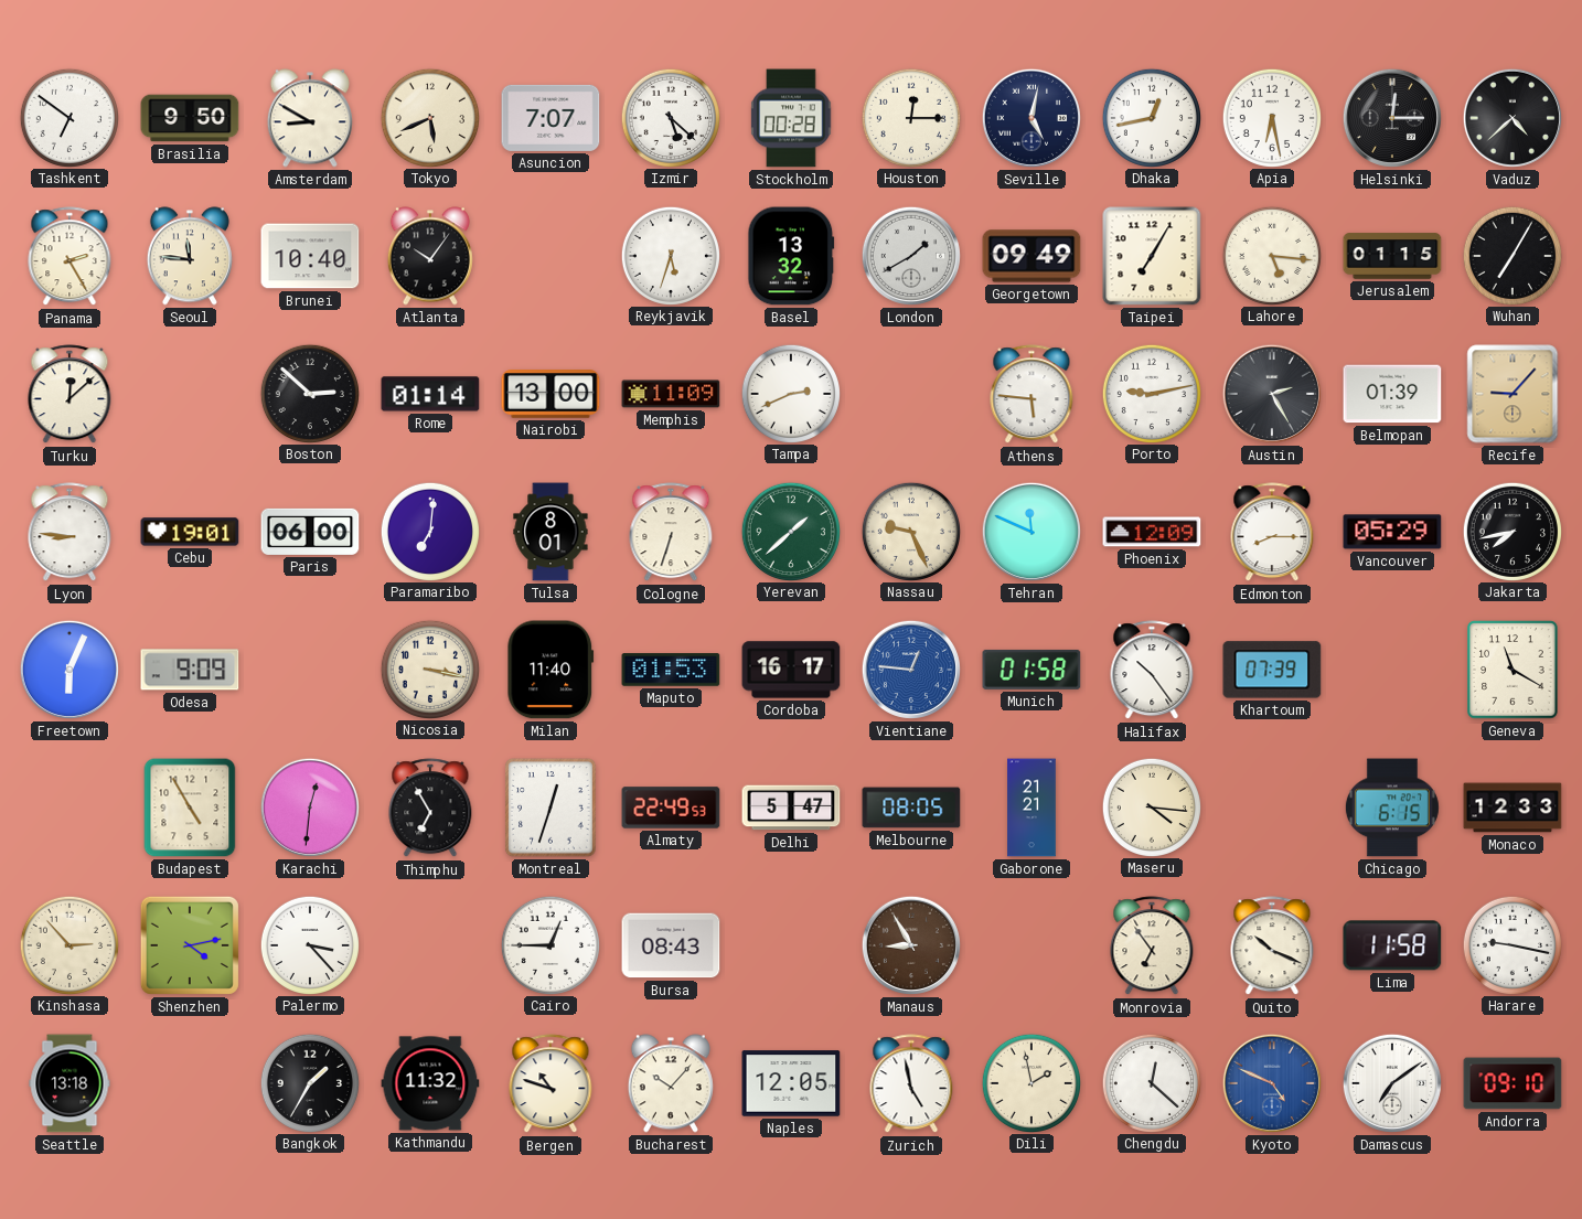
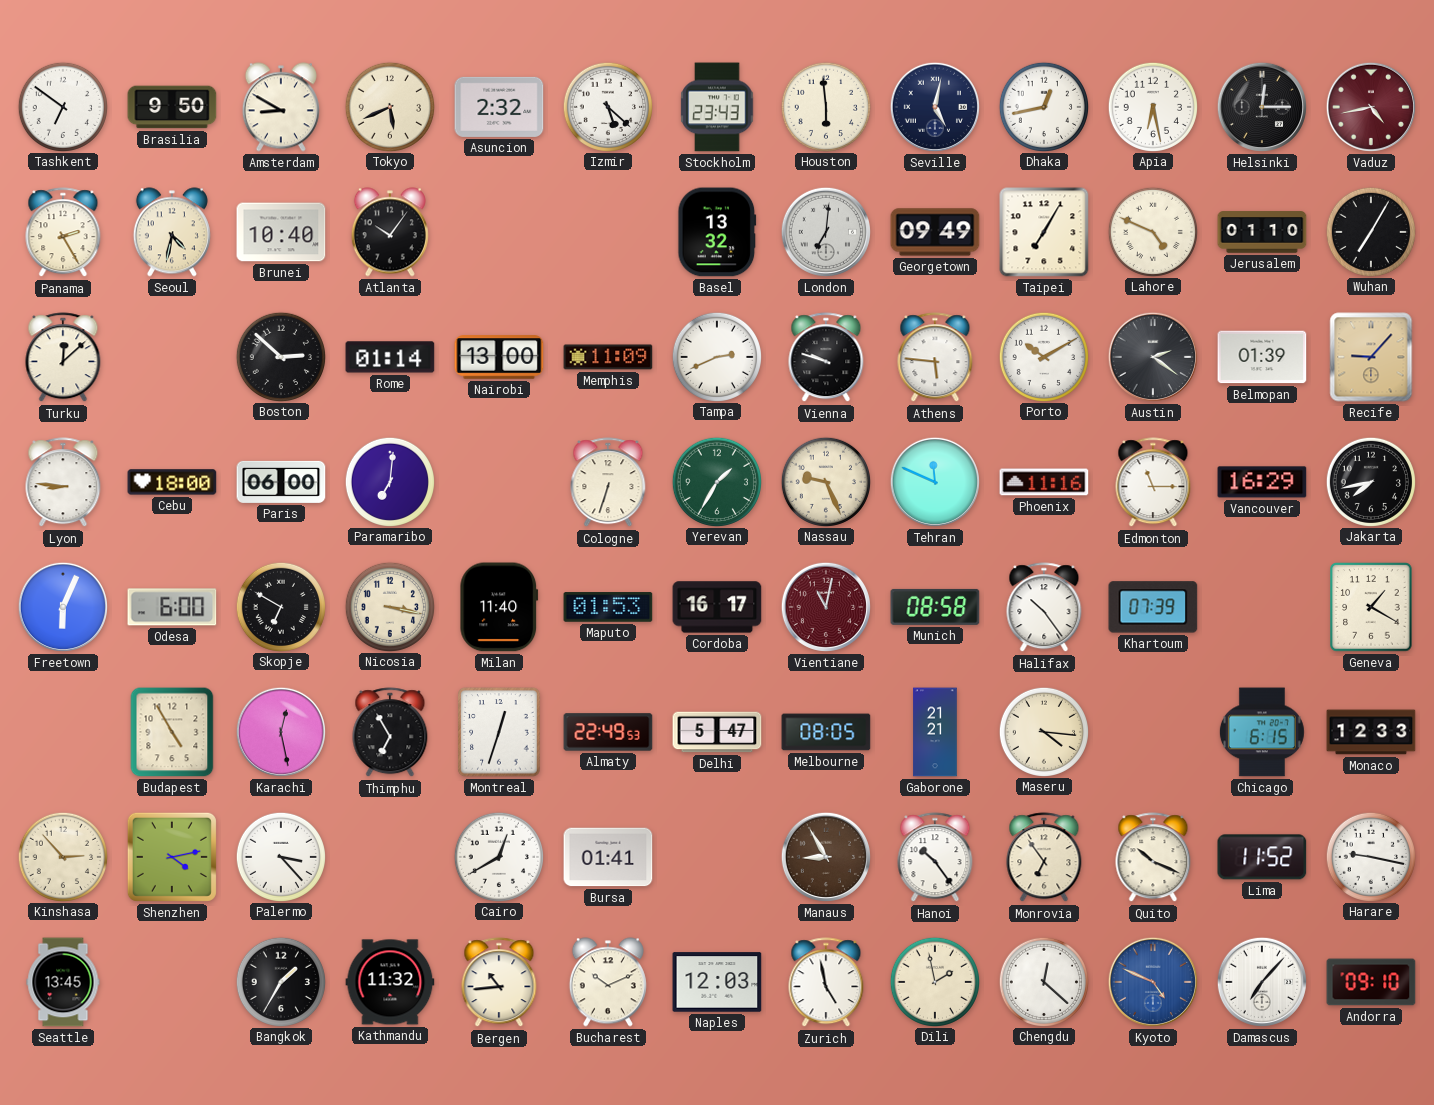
Asuncion: 7:07 -> 2:32 (499, 107)
Stockholm: 00:28 -> 23:43 (717, 107)
Houston: 12:15 -> 5:59 (825, 106)
Vaduz: 4:38 -> 4:43 (1371, 107)
Vaduz dial: black -> burgundy (1371, 107)
Seoul: 11:46 -> 4:32 (172, 232)
Reykjavik: 5:33 -> none (670, 255)
London: 1:40 -> 7:01 (826, 232)
Lahore: 5:16 -> 4:49 (1152, 231)
Jerusalem: 01:15 -> 01:10 (1262, 232)
Vienna: none -> 9:48 (826, 358)
Porto: 9:13 -> 10:10 (1043, 356)
Austin: 2:25 -> 2:21 (1153, 357)
Cebu: 19:01 -> 18:00 (172, 482)
Tulsa: 8:01 -> none (551, 532)
Yerevan: 1:38 -> 1:35 (716, 481)
Phoenix: 12:09 -> 11:16 (1044, 482)
Edmonton: 8:15 -> 11:15 (1153, 483)
Vancouver: 05:29 -> 16:29 (1262, 482)
Odesa: 9:09 -> 6:00 (172, 607)
Skopje: none -> 6:50 (280, 606)
Vientiane: 12:46 -> 11:02 (826, 607)
Vientiane dial: blue -> burgundy (826, 607)
Munich: 01:58 -> 08:58 (935, 607)
Geneva: 11:20 -> 1:20 (1371, 607)
Karachi: 12:31 -> 12:28 (281, 732)
Cairo: 12:45 -> 12:40 (498, 856)
Bursa: 08:43 -> 01:41 (608, 857)
Hanoi: none -> 10:24 (935, 858)
Lima: 11:58 -> 11:52 (1262, 857)
Seattle: 13:18 -> 13:45 (63, 982)
Bergen: 10:48 -> 10:44 (499, 983)
Bucharest: 10:07 -> 10:11 (608, 982)
Naples: 12:05 -> 12:03 (717, 982)
Damascus: 7:09 -> 7:07 (1262, 982)
